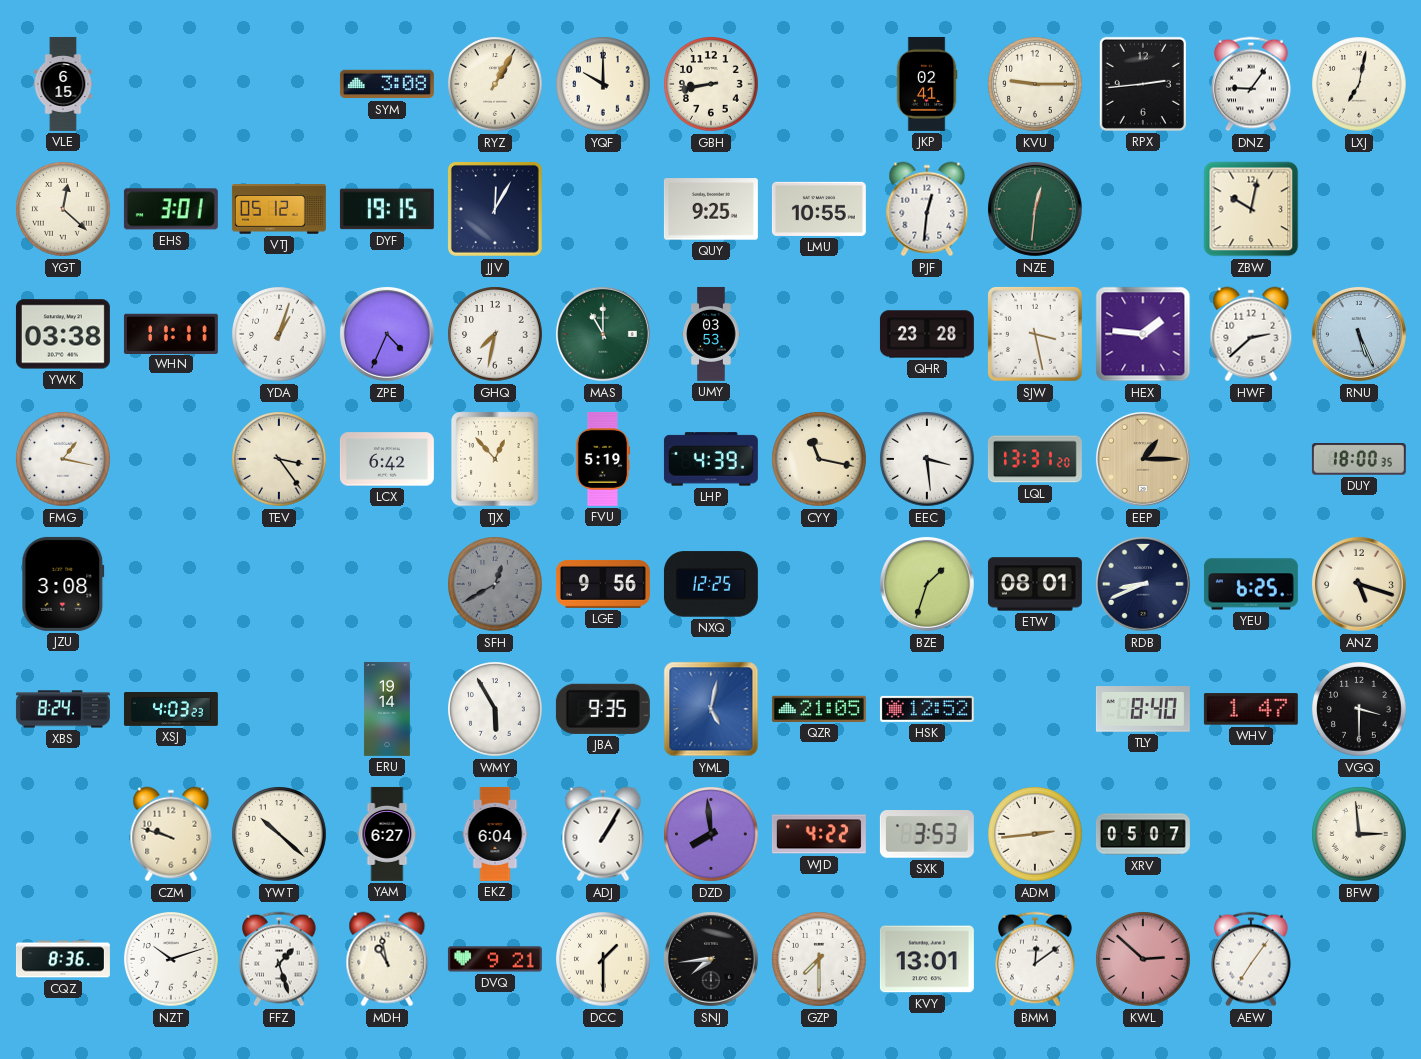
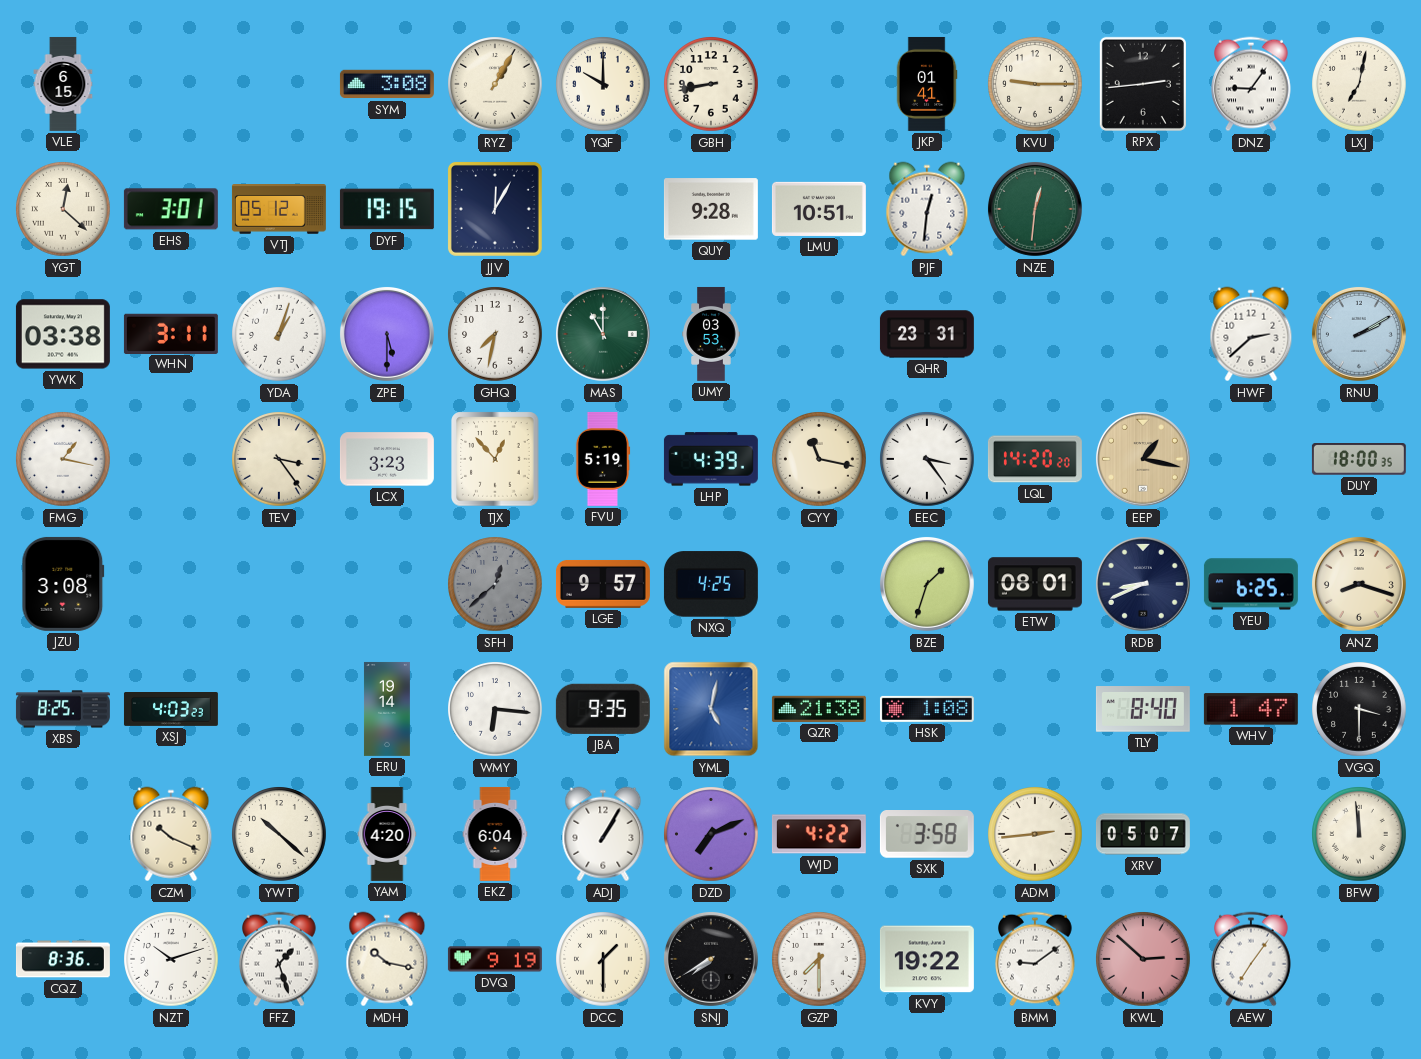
JKP: 02:41 -> 01:41 (927, 84)
QUY: 9:25 -> 9:28 (711, 209)
LMU: 10:55 -> 10:51 (819, 209)
ZBW: 10:02 -> none (1251, 209)
WHN: 11:11 -> 3:11 (171, 333)
ZPE: 4:34 -> 5:30 (387, 334)
QHR: 23:28 -> 23:31 (927, 334)
SJW: 3:28 -> none (1035, 334)
HEX: 1:46 -> none (1143, 334)
RNU: 5:26 -> 2:10 (1359, 334)
LCX: 6:42 -> 3:23 (387, 459)
EEC: 3:29 -> 3:24 (927, 459)
LQL: 13:31 -> 14:20 (1035, 459)
EEP: 1:15 -> 1:17 (1143, 459)
SFH: 12:40 -> 12:38 (495, 584)
LGE: 9:56 -> 9:57 (603, 584)
NXQ: 12:25 -> 4:25 (711, 584)
ANZ: 5:18 -> 8:18 (1359, 584)
XBS: 8:24 -> 8:25 (63, 709)
WMY: 5:55 -> 6:16 (495, 709)
QZR: 21:05 -> 21:38 (819, 709)
HSK: 12:52 -> 1:08 (927, 709)
CZM: 9:48 -> 10:19 (171, 834)
YAM: 6:27 -> 4:20 (387, 834)
DZD: 7:59 -> 7:11 (711, 834)
SXK: 3:53 -> 3:58 (927, 834)
BFW: 2:59 -> 11:59 (1359, 834)
MDH: 10:58 -> 10:17 (387, 959)
DVQ: 9:21 -> 9:19 (495, 959)
SNJ: 7:44 -> 7:40 (711, 959)
KVY: 13:01 -> 19:22 (927, 959)
BMM: 12:09 -> 9:09 (1035, 959)
